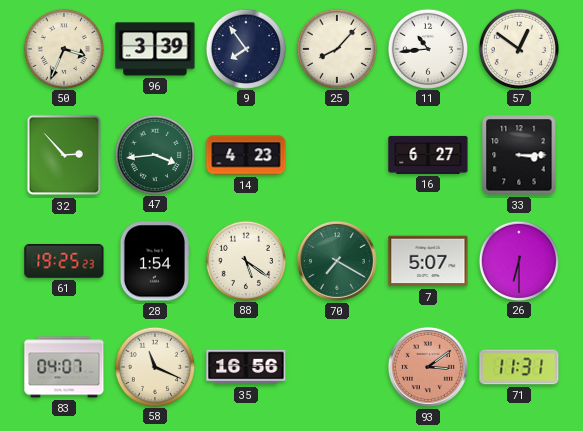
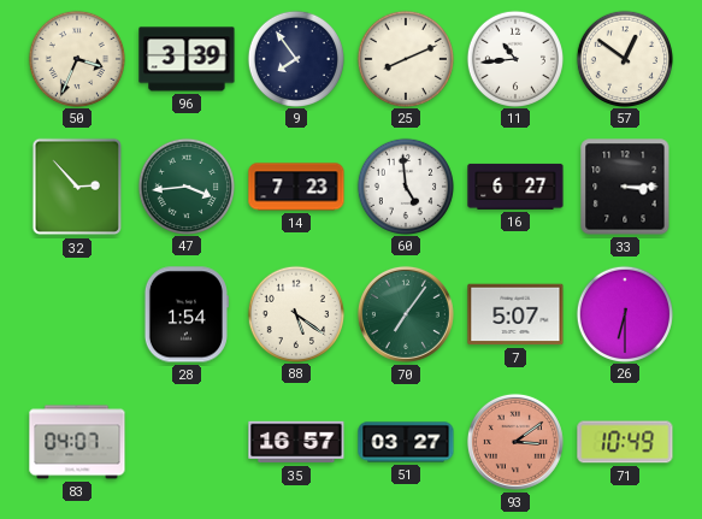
25: 8:07 -> 8:11 (405, 58)
14: 4:23 -> 7:23 (296, 187)
60: none -> 4:59 (405, 185)
61: 19:25 -> none (64, 261)
70: 7:20 -> 7:06 (406, 314)
58: 11:19 -> none (154, 366)
35: 16:56 -> 16:57 (296, 442)
51: none -> 03:27 (406, 442)
71: 11:31 -> 10:49 (625, 442)
